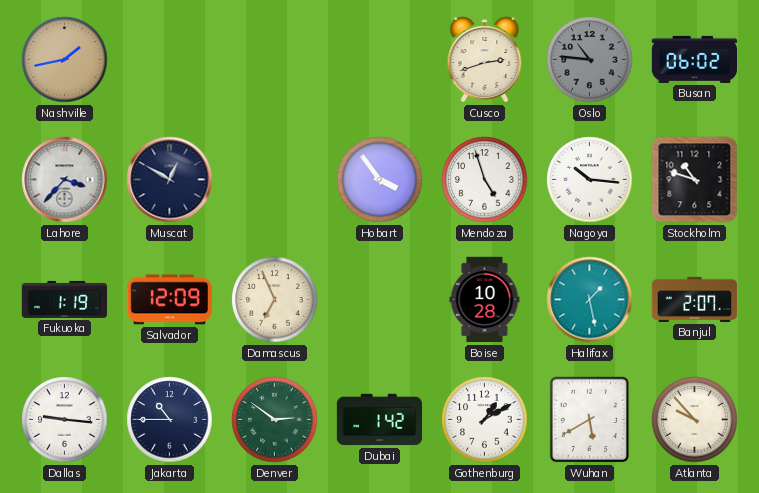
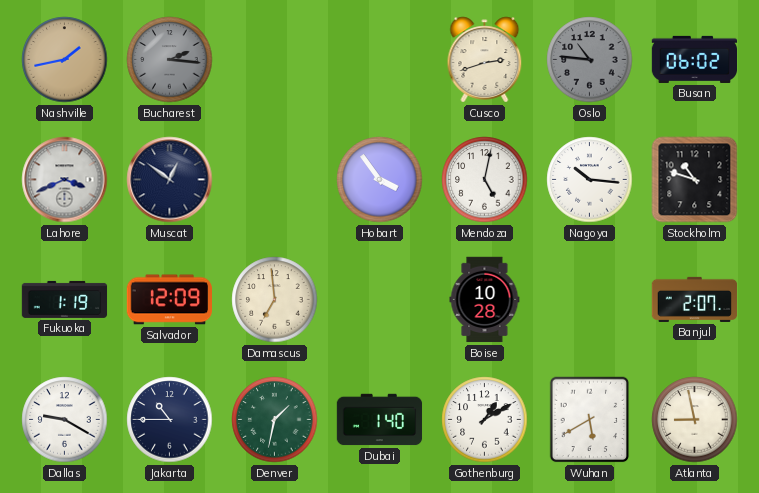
Bucharest: none -> 2:16 (170, 60)
Lahore: 3:37 -> 3:41 (65, 180)
Muscat: 12:50 -> 12:51 (170, 180)
Mendoza: 4:57 -> 5:02 (485, 180)
Damascus: 6:56 -> 6:59 (275, 300)
Halifax: 1:28 -> none (590, 300)
Dallas: 9:16 -> 9:20 (65, 420)
Denver: 2:51 -> 1:32 (275, 420)
Dubai: 1:42 -> 1:40 (380, 420)
Atlanta: 9:53 -> 8:58 (695, 420)
